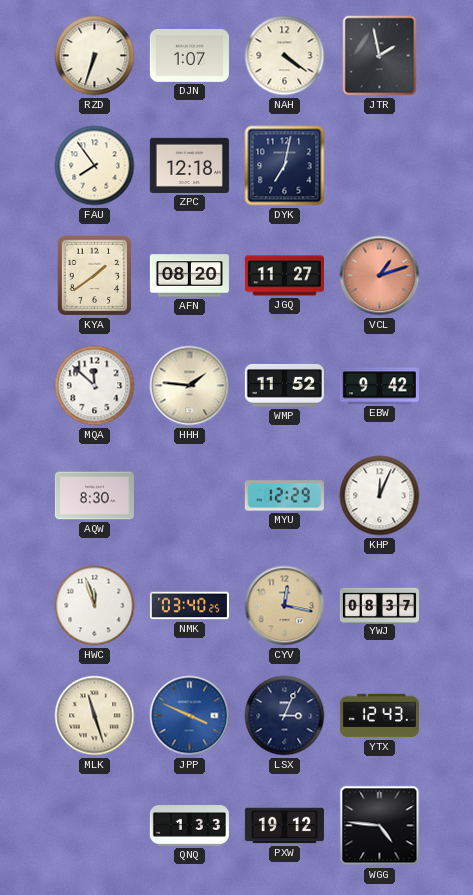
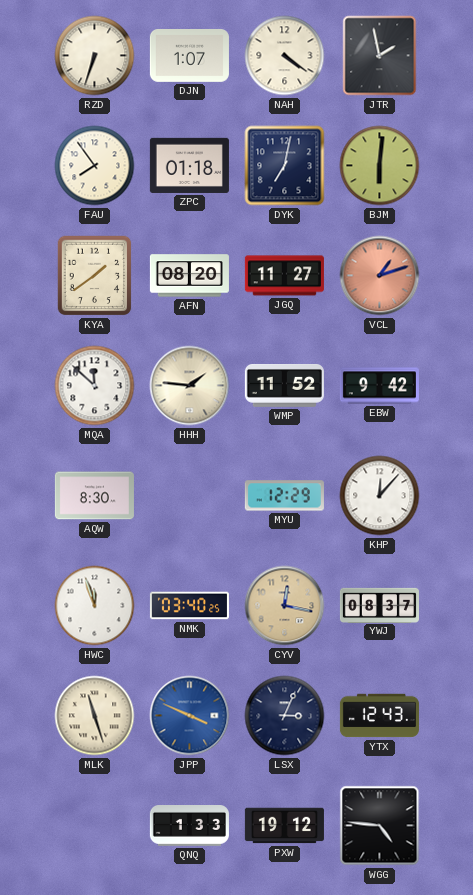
ZPC: 12:18 -> 01:18 (189, 165)
BJM: none -> 6:01 (380, 166)
KHP: 12:04 -> 12:07 (380, 496)
